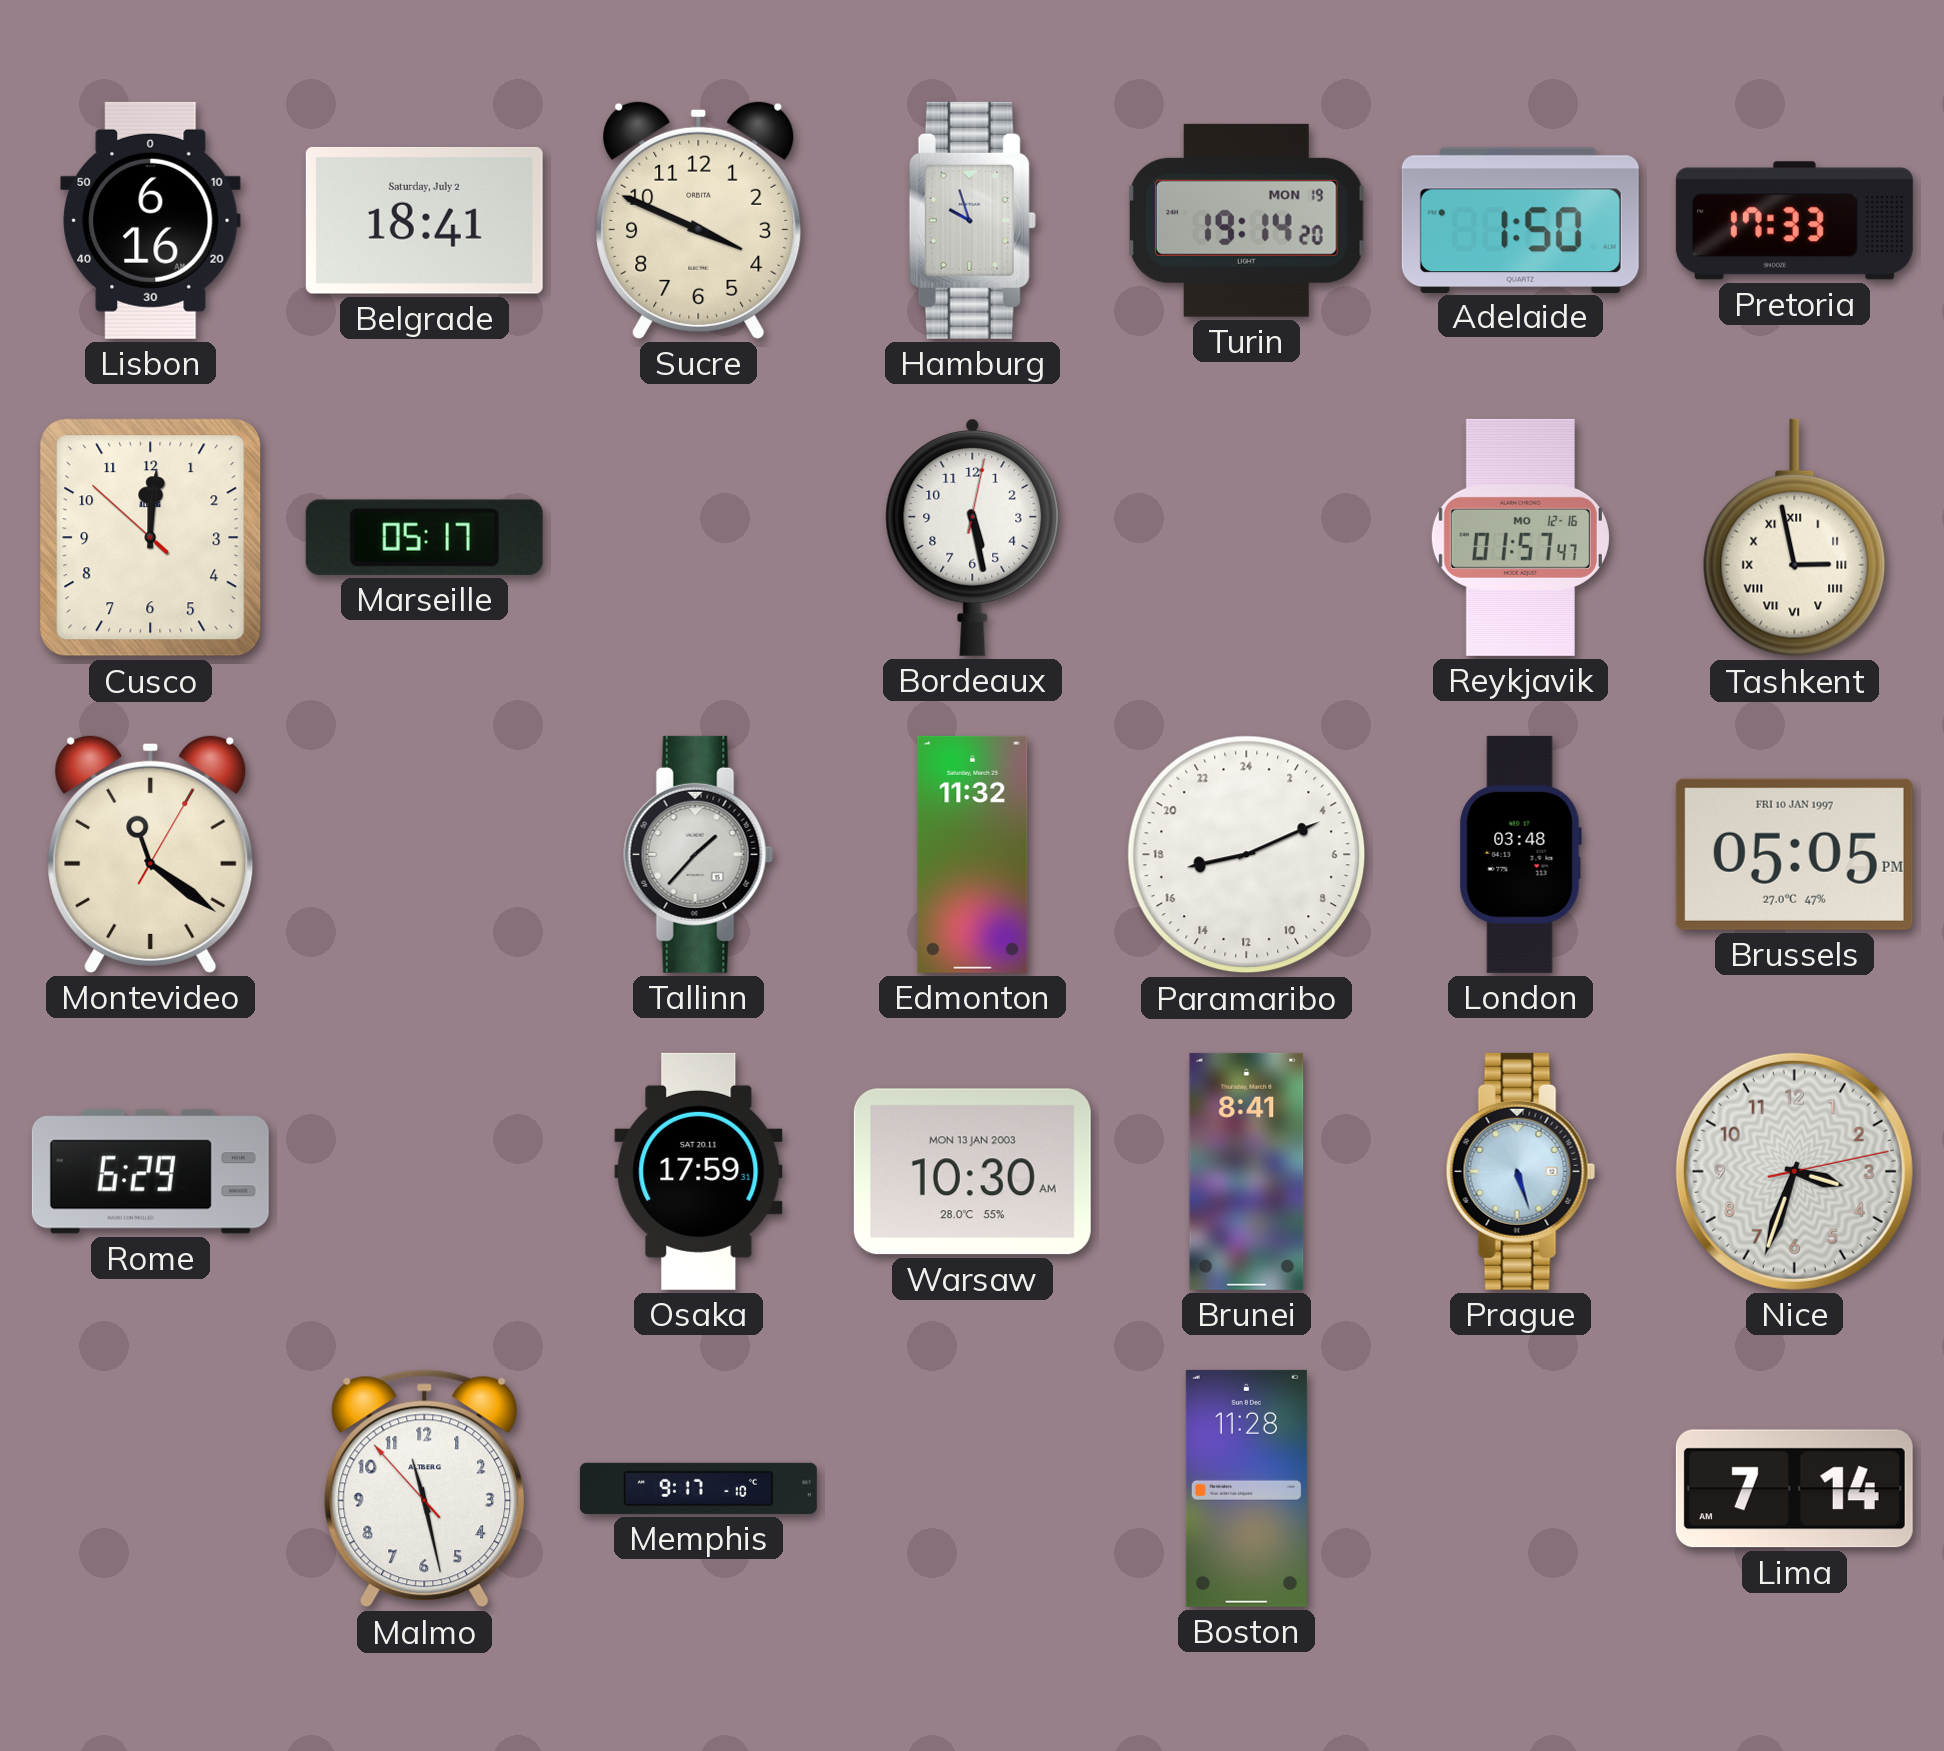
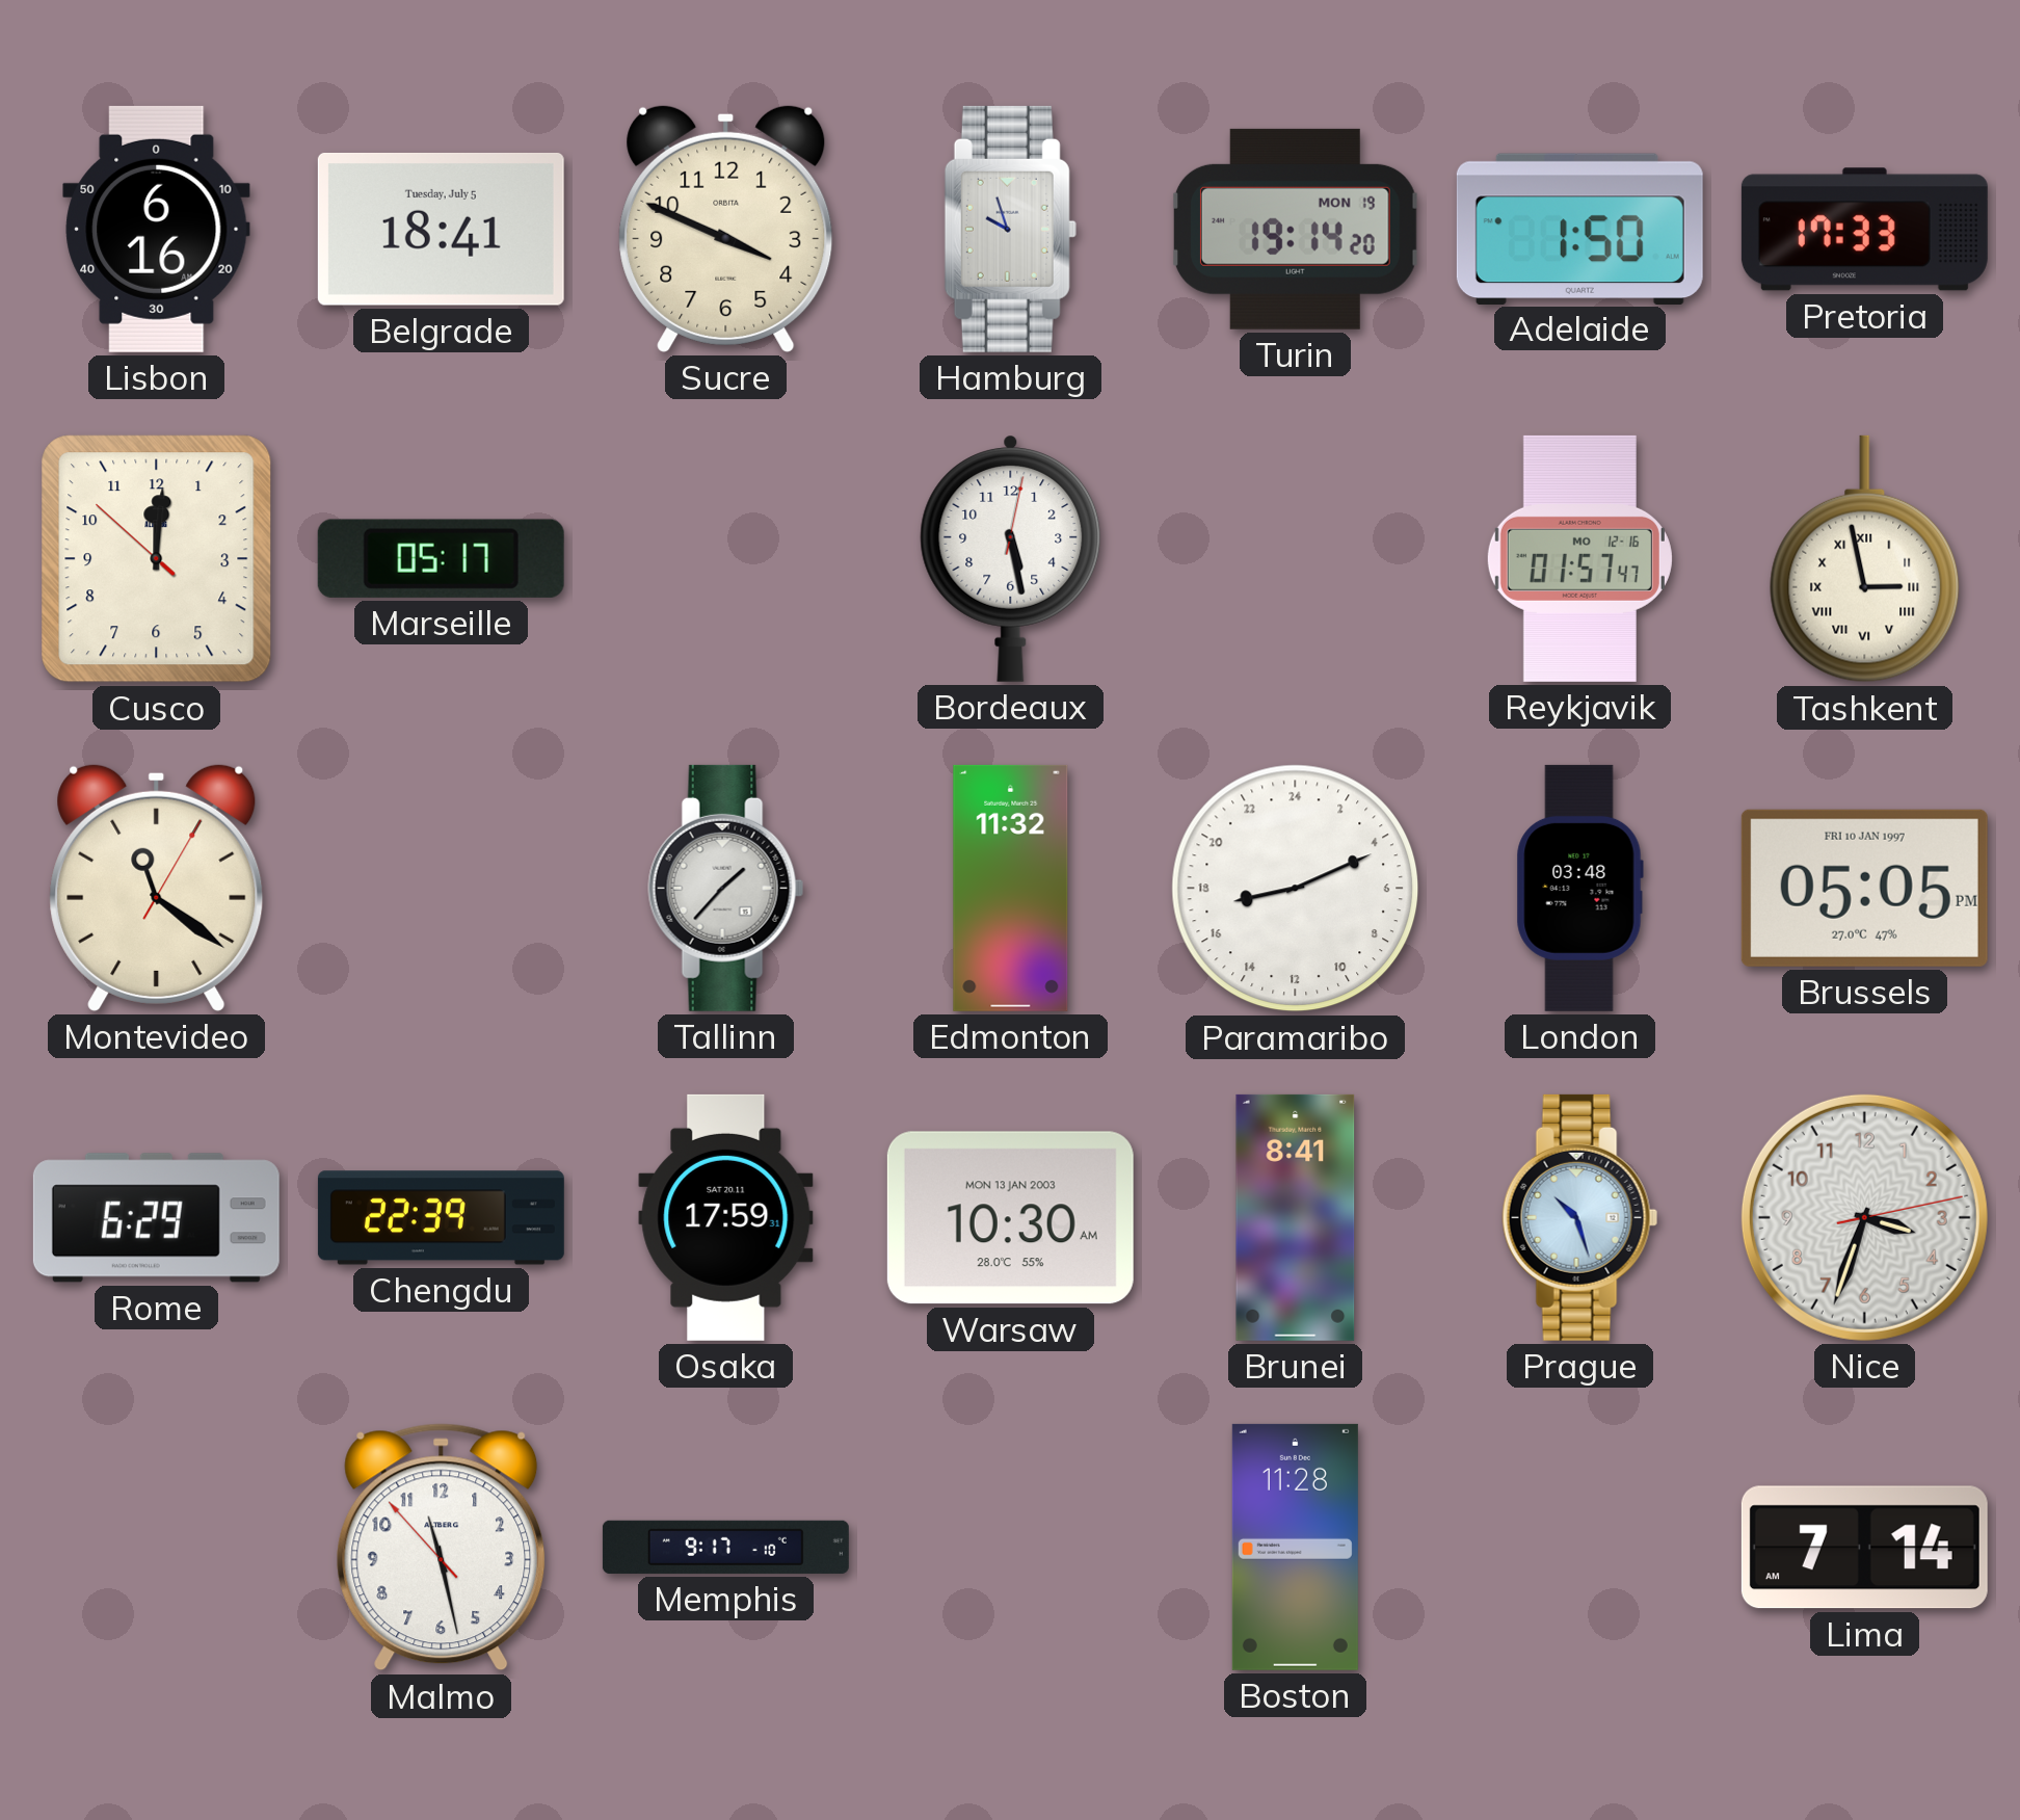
Belgrade date: Saturday, July 2 -> Tuesday, July 5 (441, 229)
Chengdu: none -> 22:39 (441, 1218)
Prague: 5:27 -> 10:27 (1580, 1217)
